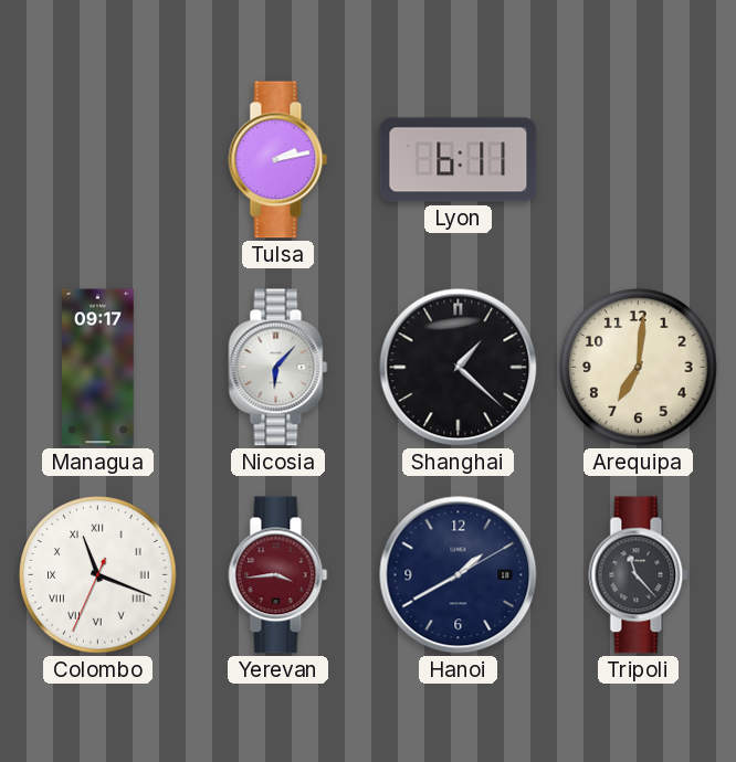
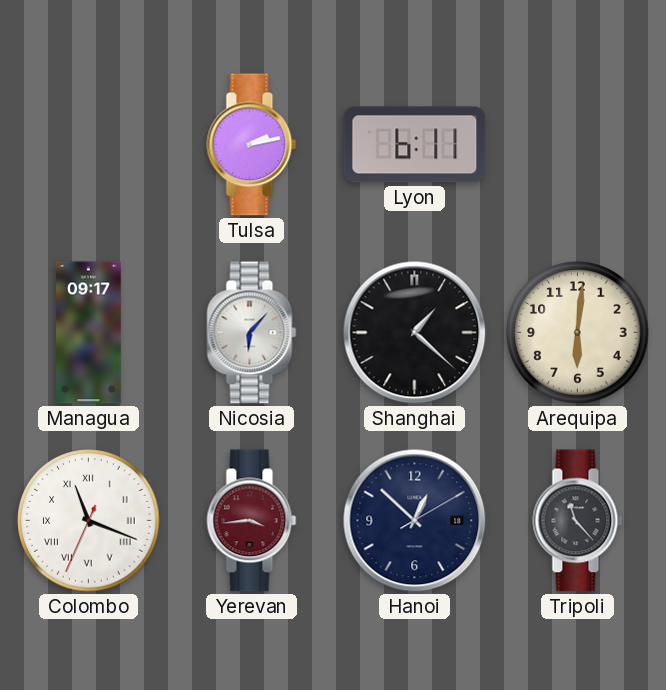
Arequipa: 7:01 -> 6:01 (578, 333)
Hanoi: 1:40 -> 12:52 (415, 521)
